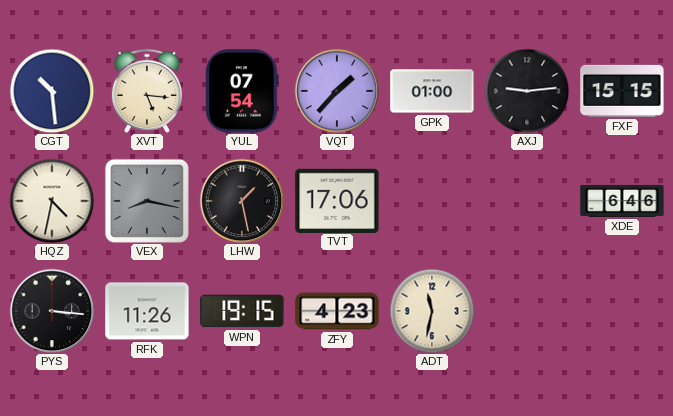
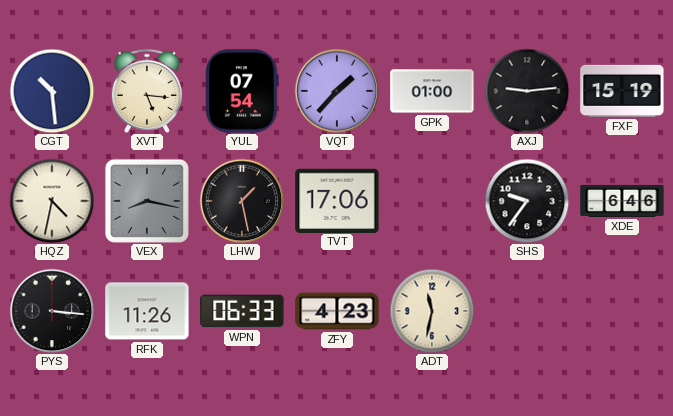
FXF: 15:15 -> 15:19 (622, 91)
SHS: none -> 9:36 (527, 201)
WPN: 19:15 -> 06:33 (242, 311)
